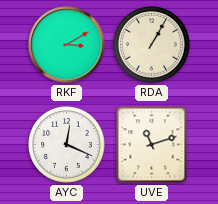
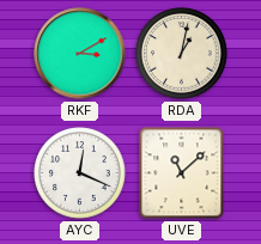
RDA: 1:05 -> 1:02 (182, 54)
UVE: 11:12 -> 11:08 (182, 173)
